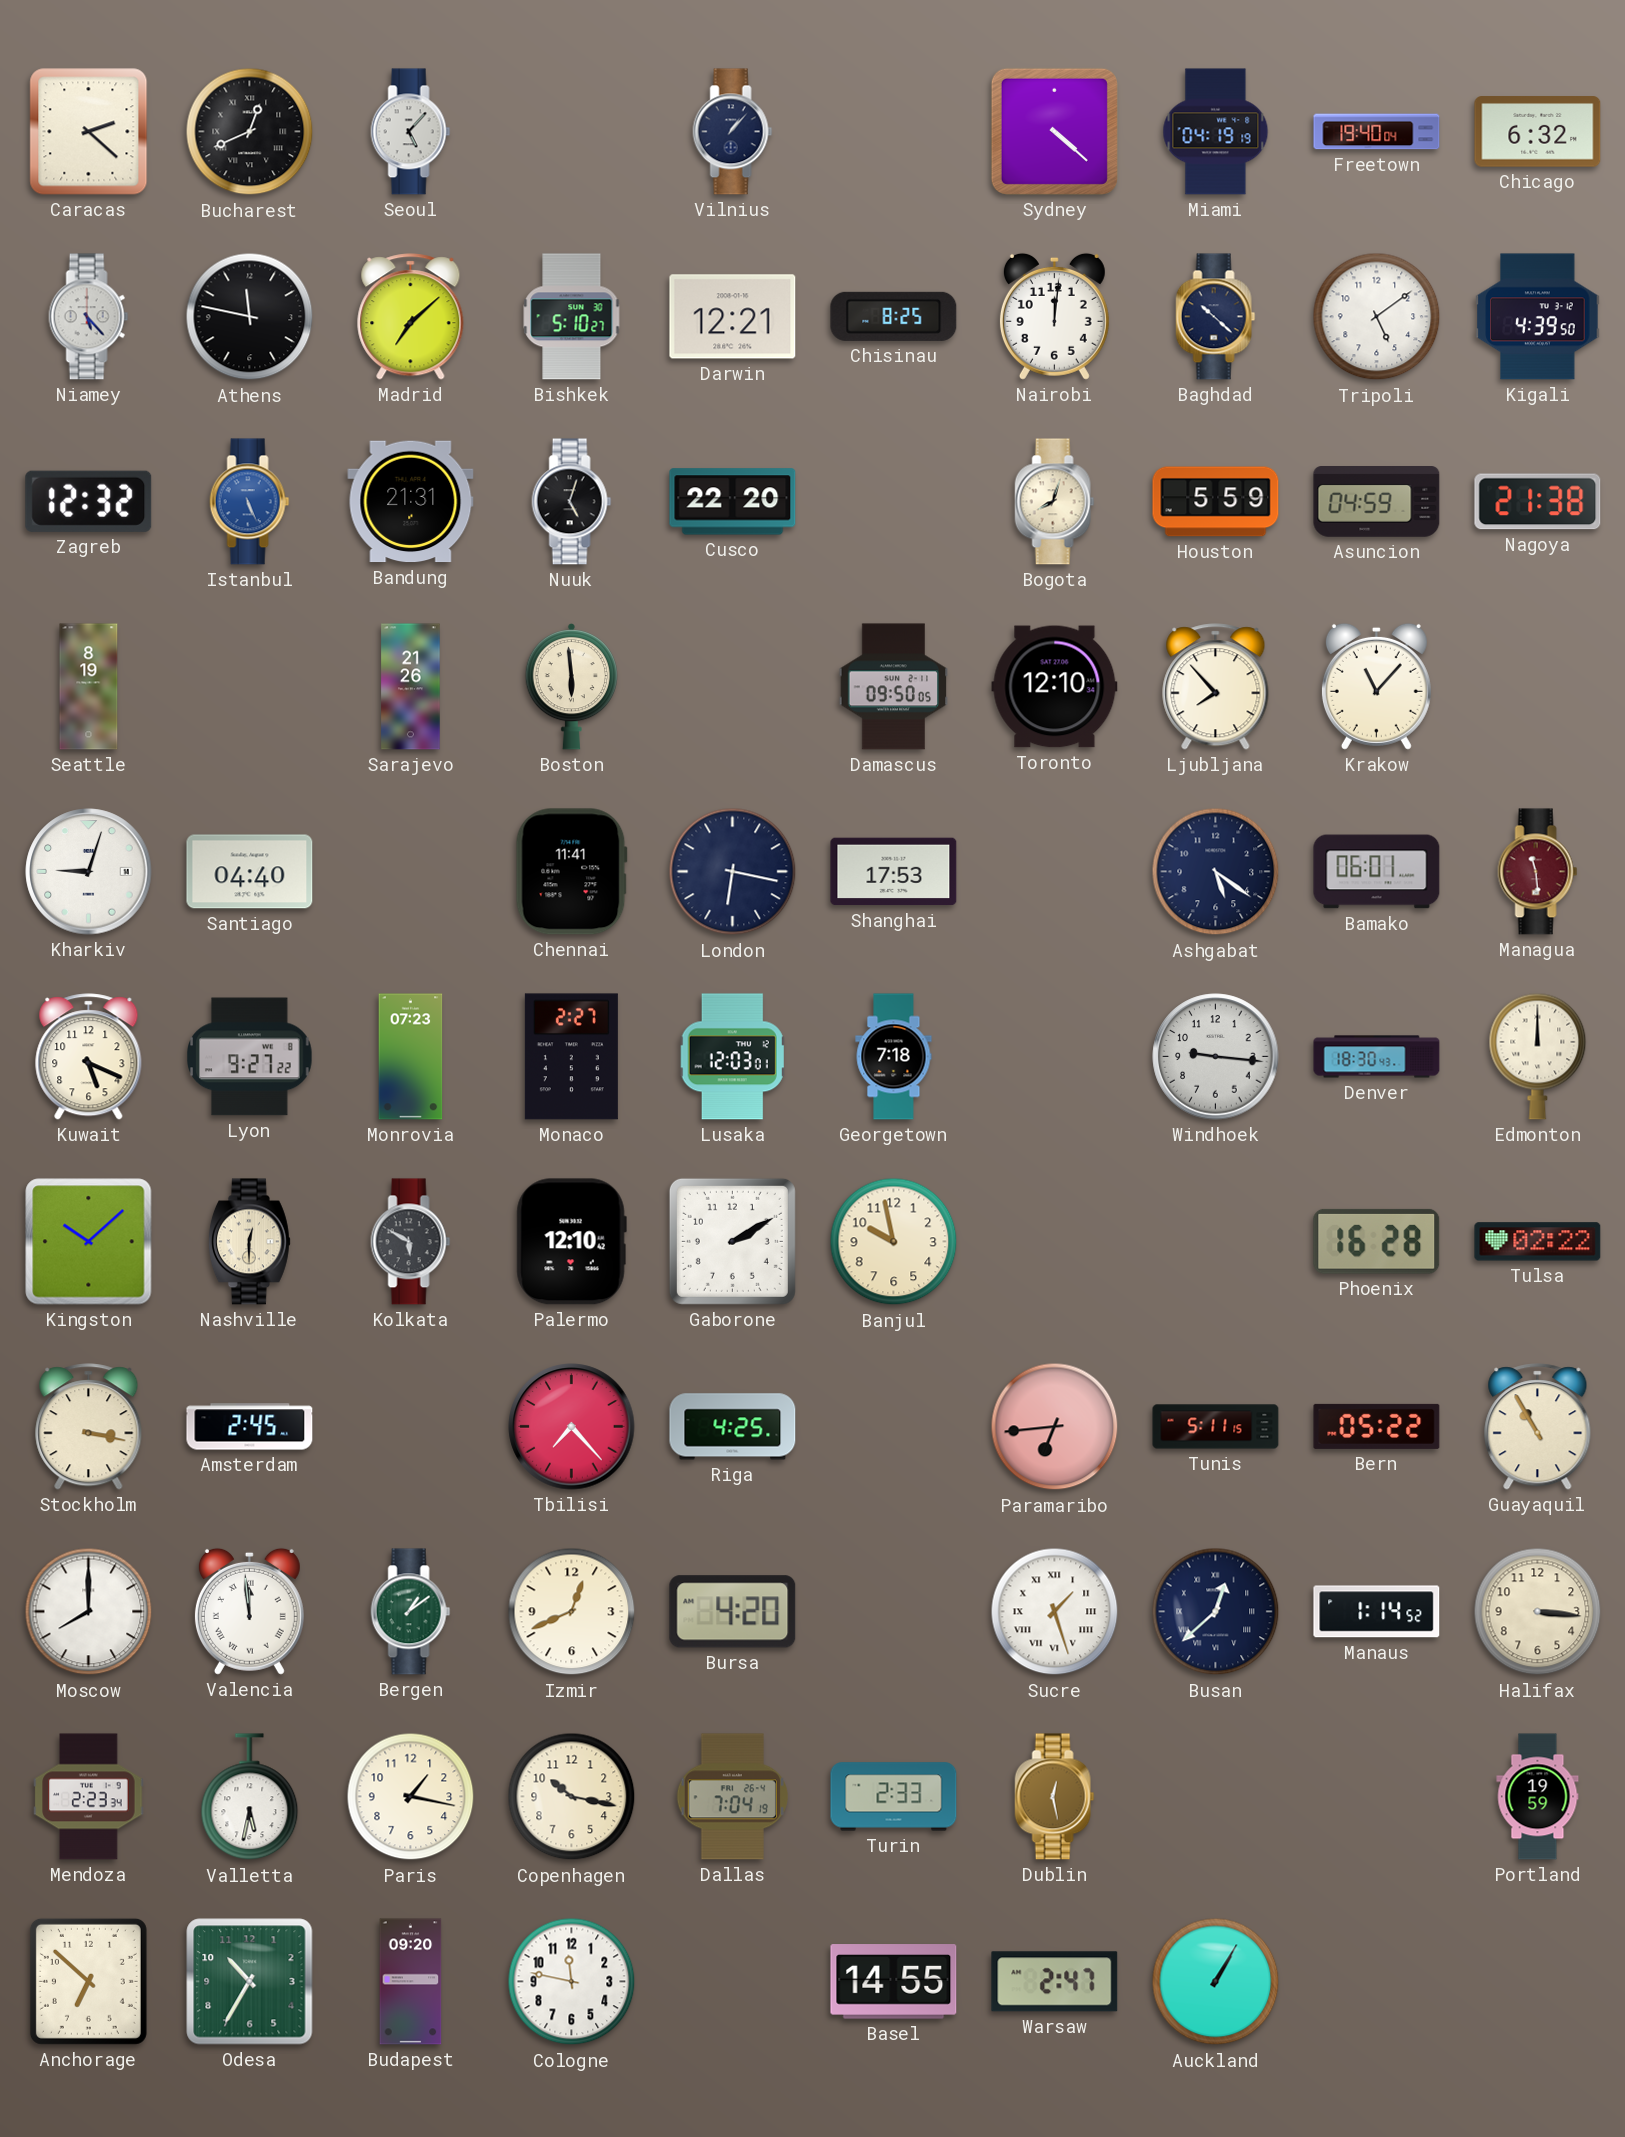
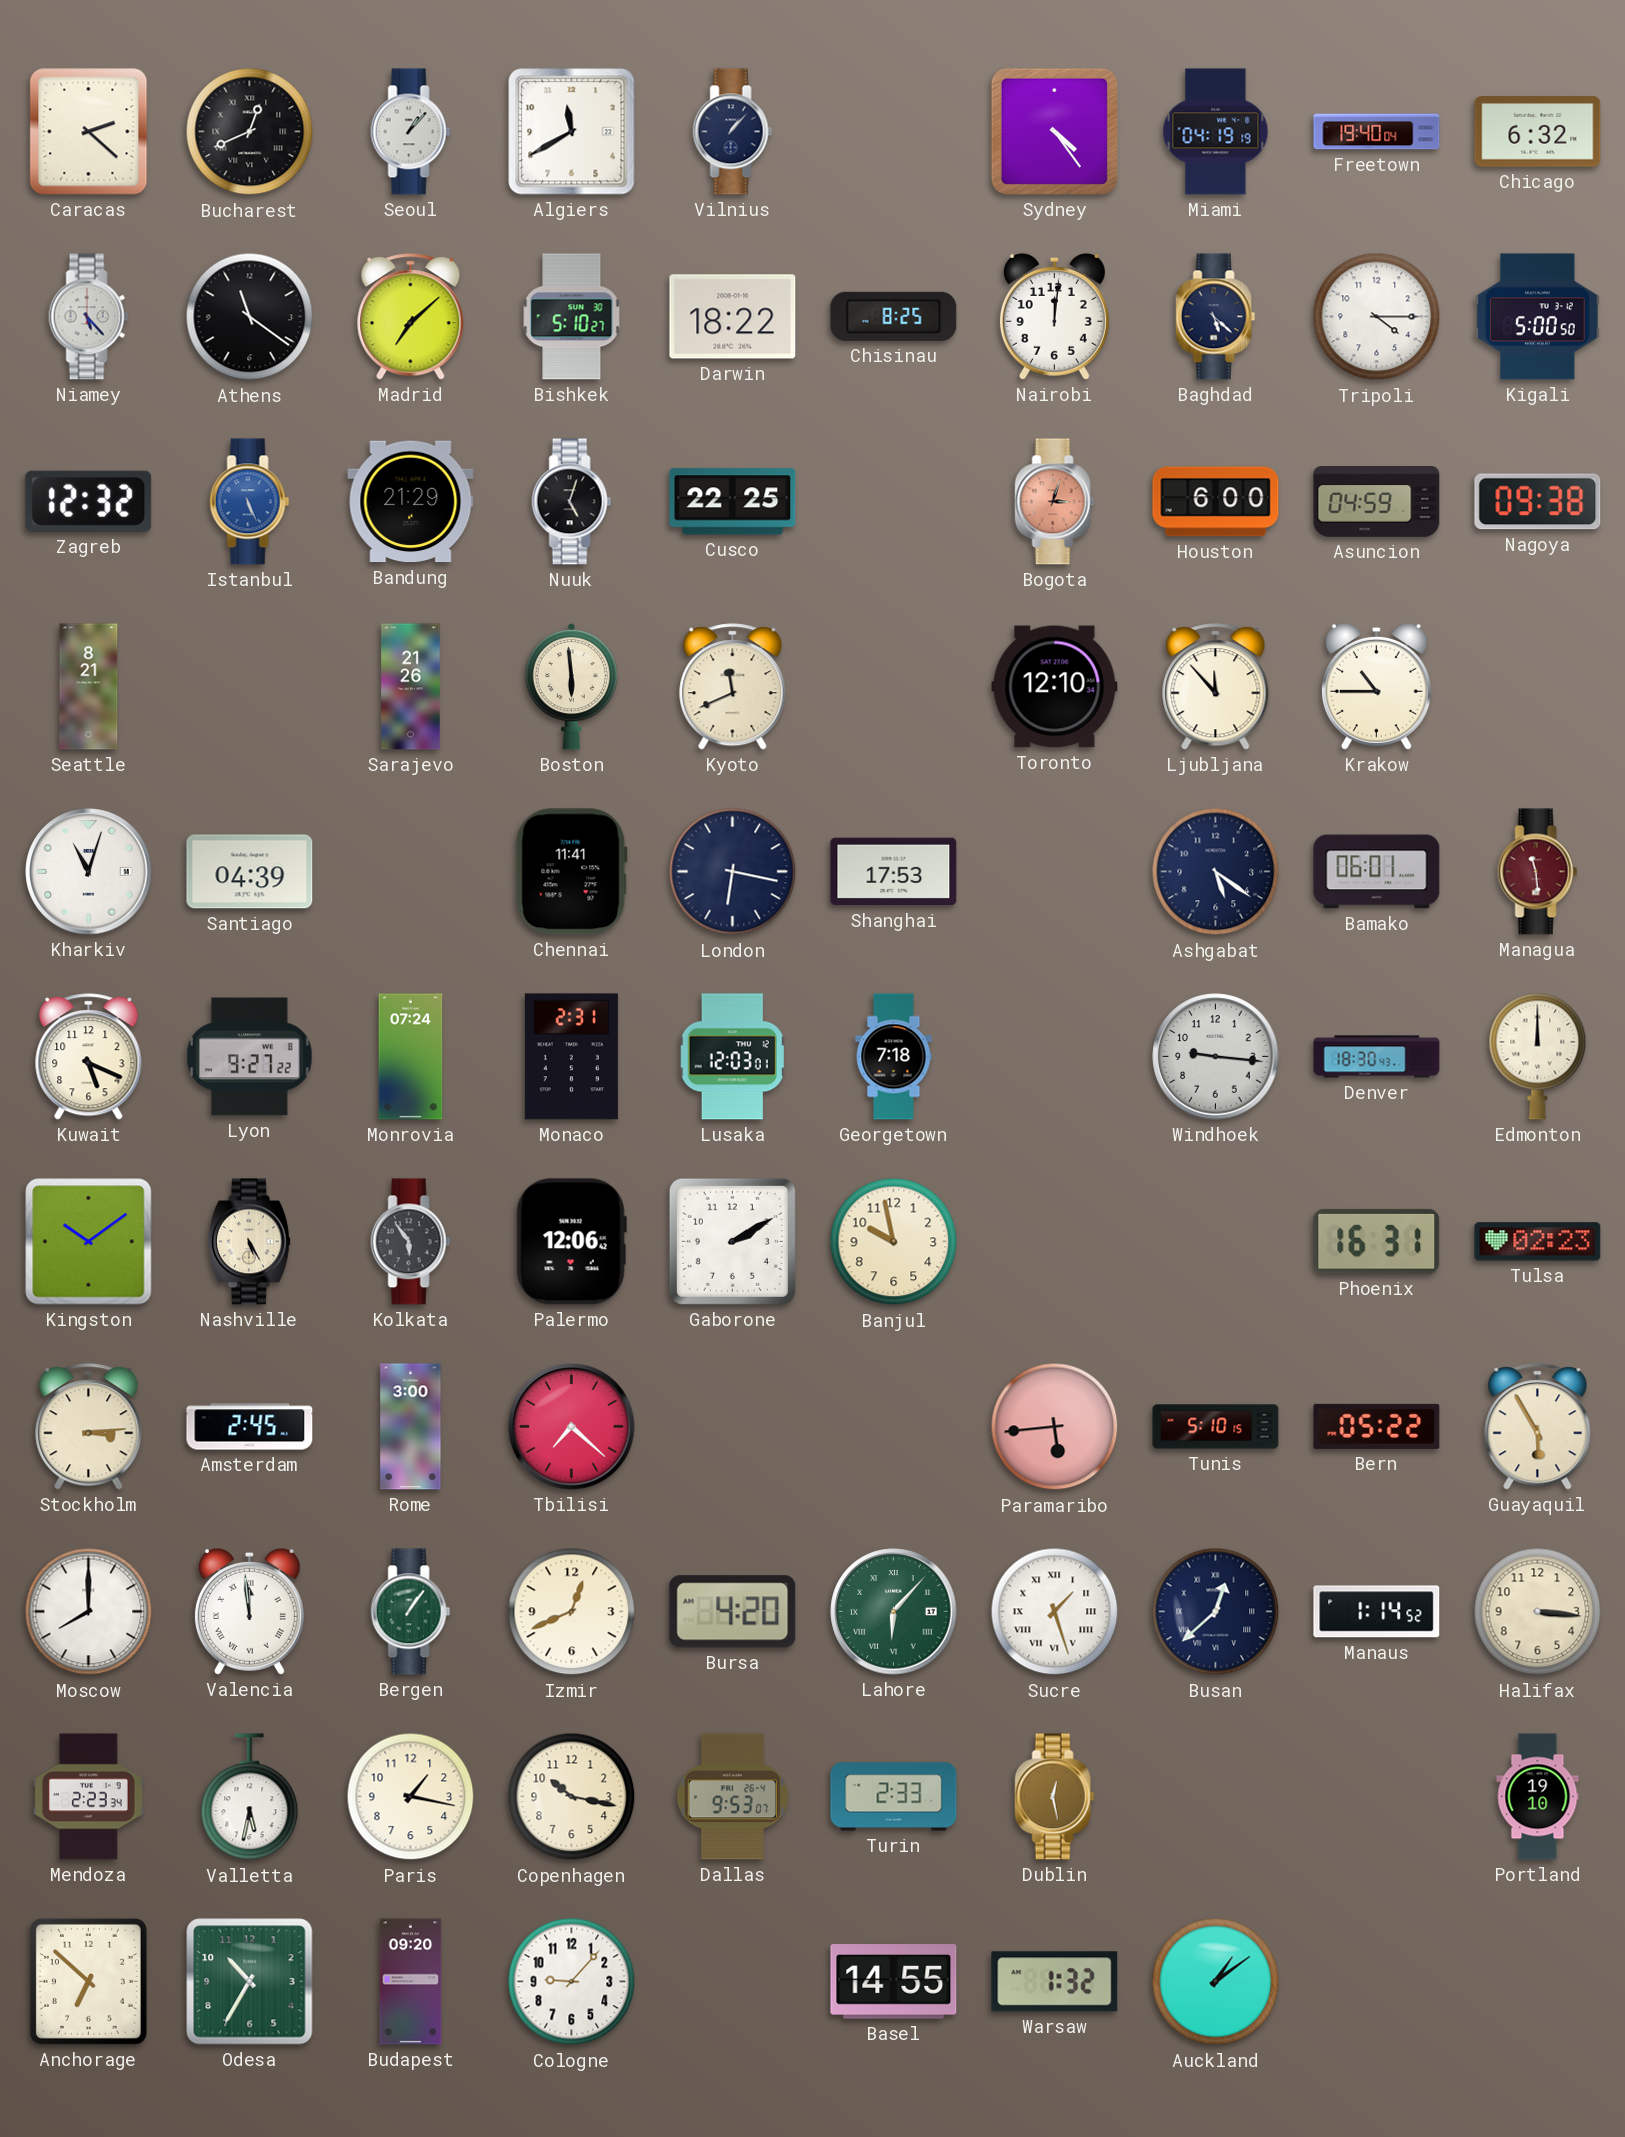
Seoul: 5:07 -> 1:07 (411, 132)
Algiers: none -> 11:40 (572, 132)
Sydney: 4:22 -> 4:24 (1054, 131)
Athens: 11:47 -> 11:21 (250, 317)
Darwin: 12:21 -> 18:22 (733, 317)
Baghdad: 10:22 -> 5:22 (1216, 317)
Tripoli: 5:09 -> 4:15 (1377, 317)
Kigali: 4:39 -> 5:00 (1538, 317)
Bandung: 21:31 -> 21:29 (411, 502)
Cusco: 22:20 -> 22:25 (733, 502)
Bogota: 8:03 -> 3:03 (1055, 502)
Bogota dial: cream -> salmon (1055, 502)
Houston: 5:59 -> 6:00 (1216, 502)
Nagoya: 21:38 -> 09:38 (1538, 502)
Seattle: 8:19 -> 8:21 (89, 687)
Kyoto: none -> 11:41 (733, 687)
Damascus: 09:50 -> none (894, 687)
Ljubljana: 7:53 -> 11:53 (1216, 687)
Krakow: 11:07 -> 10:45 (1376, 686)
Kharkiv: 9:03 -> 11:03 (89, 872)
Santiago: 04:40 -> 04:39 (250, 872)
Monrovia: 07:23 -> 07:24 (411, 1057)
Monaco: 2:27 -> 2:31 (571, 1057)
Kingston: 10:08 -> 10:09 (89, 1242)
Nashville: 12:30 -> 5:25 (249, 1242)
Kolkata: 5:50 -> 5:54 (411, 1242)
Palermo: 12:10 -> 12:06 (571, 1242)
Phoenix: 16:28 -> 16:31 (1377, 1241)
Tulsa: 02:22 -> 02:23 (1538, 1242)
Stockholm: 3:17 -> 3:14 (89, 1427)
Rome: none -> 3:00 (411, 1427)
Tbilisi: 7:23 -> 7:22 (572, 1427)
Riga: 4:25 -> none (733, 1427)
Paramaribo: 6:44 -> 5:44 (1055, 1427)
Tunis: 5:11 -> 5:10 (1216, 1427)
Guayaquil: 10:55 -> 5:55 (1538, 1427)
Bergen: 1:09 -> 1:06 (411, 1612)
Lahore: none -> 6:07 (894, 1612)
Dallas: 7:04 -> 9:53 (732, 1797)
Portland: 19:59 -> 19:10 (1538, 1797)
Cologne: 11:47 -> 9:07 (572, 1982)
Warsaw: 2:47 -> 1:32 (1055, 1982)
Auckland: 1:05 -> 1:09 (1216, 1982)
